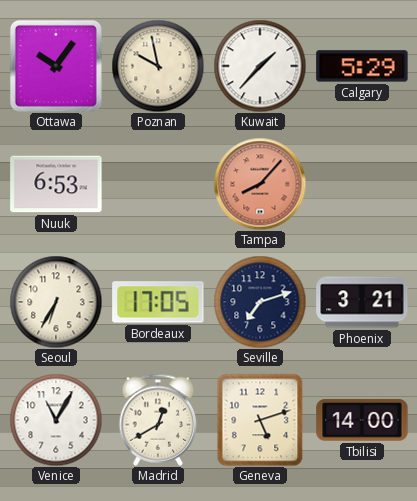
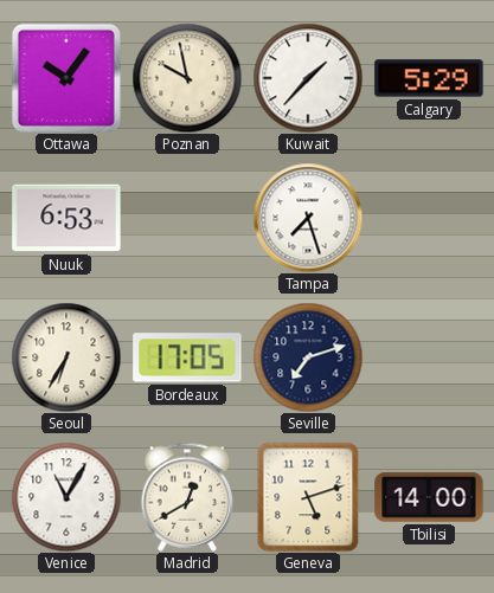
Tampa: 8:07 -> 7:27 (308, 218)
Tampa dial: salmon -> white (308, 218)
Phoenix: 3:21 -> none (362, 302)
